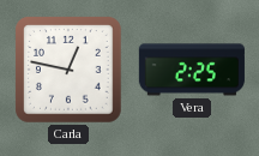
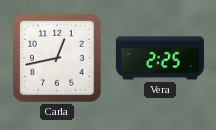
Carla: 12:47 -> 12:43 (58, 59)
